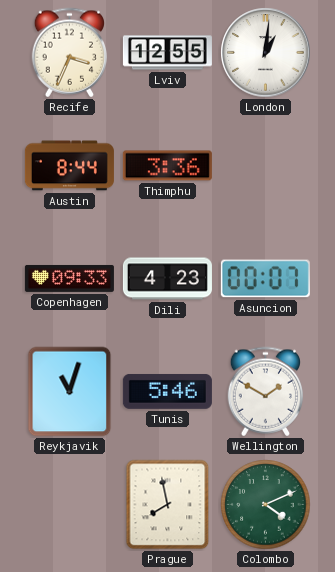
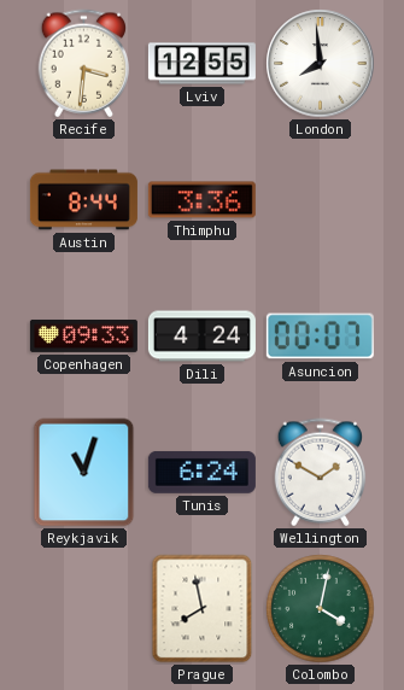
Recife: 3:34 -> 3:31 (84, 64)
London: 1:01 -> 7:59 (321, 64)
Dili: 4:23 -> 4:24 (201, 337)
Tunis: 5:46 -> 6:24 (201, 473)
Colombo: 4:11 -> 4:02 (321, 609)
